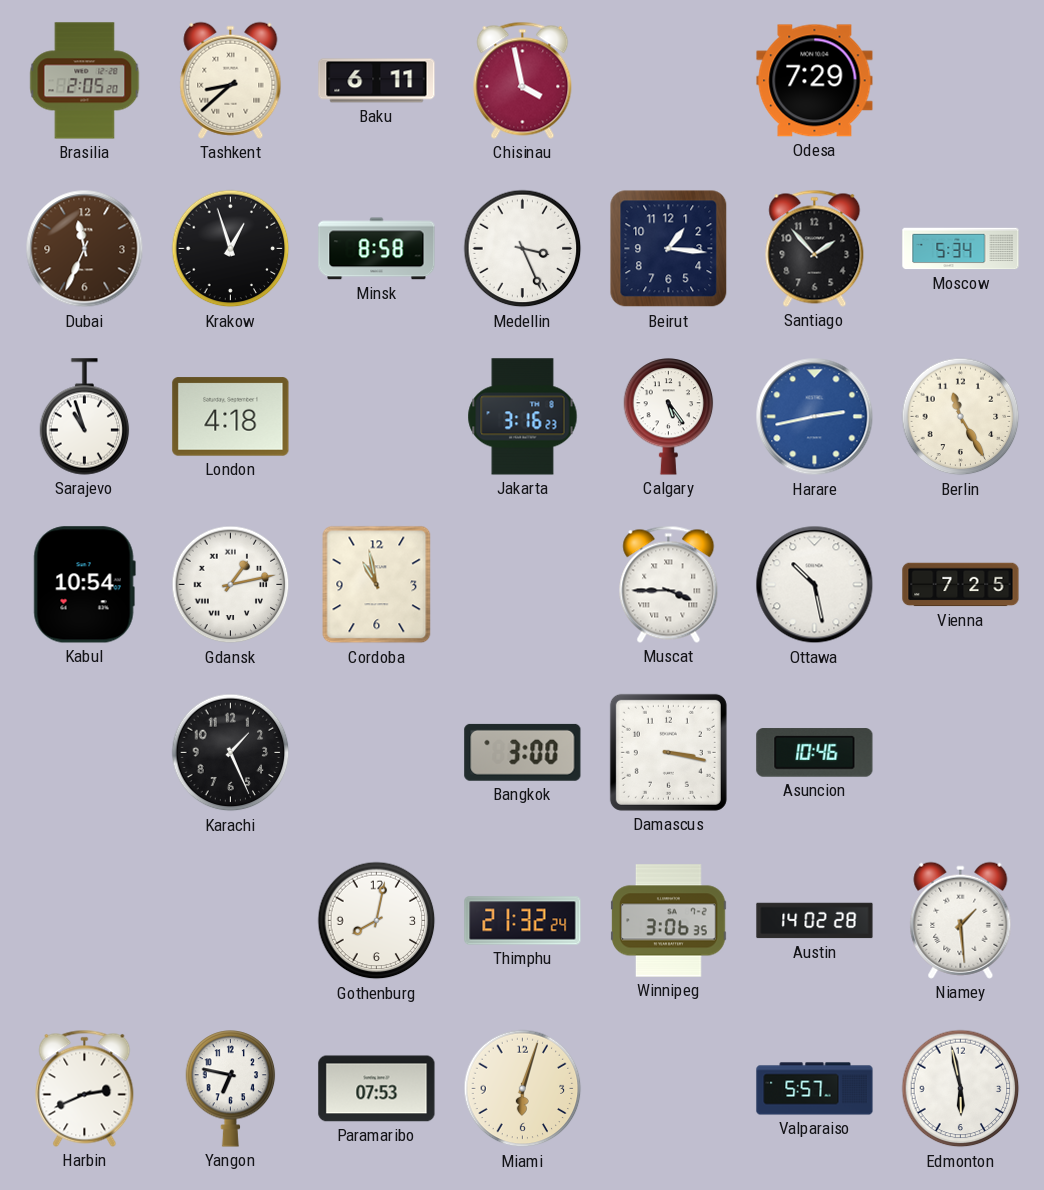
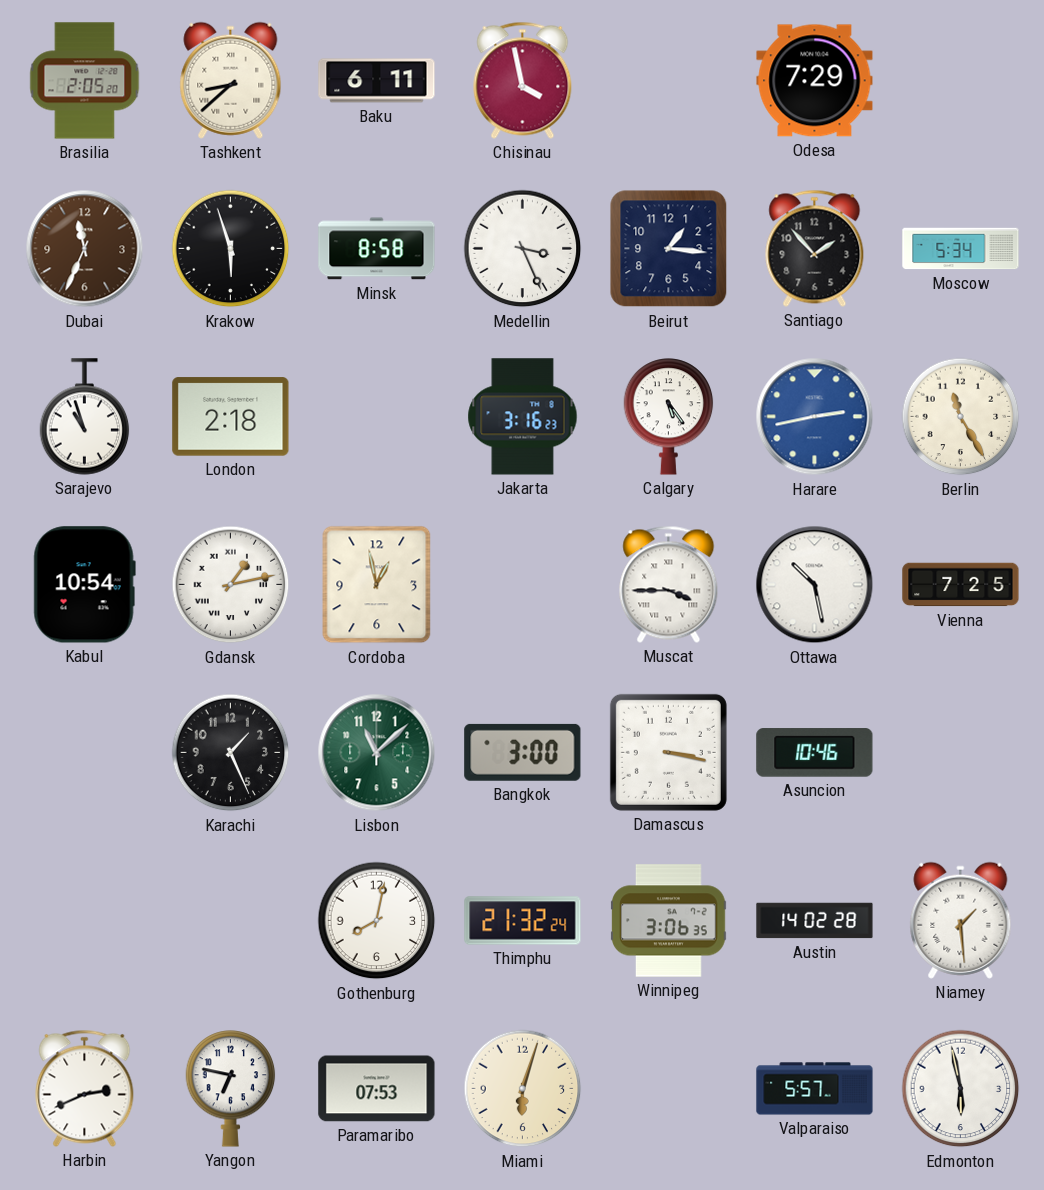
Krakow: 12:57 -> 5:57 (231, 249)
London: 4:18 -> 2:18 (231, 417)
Cordoba: 10:58 -> 12:58 (377, 585)
Lisbon: none -> 11:08 (377, 753)
